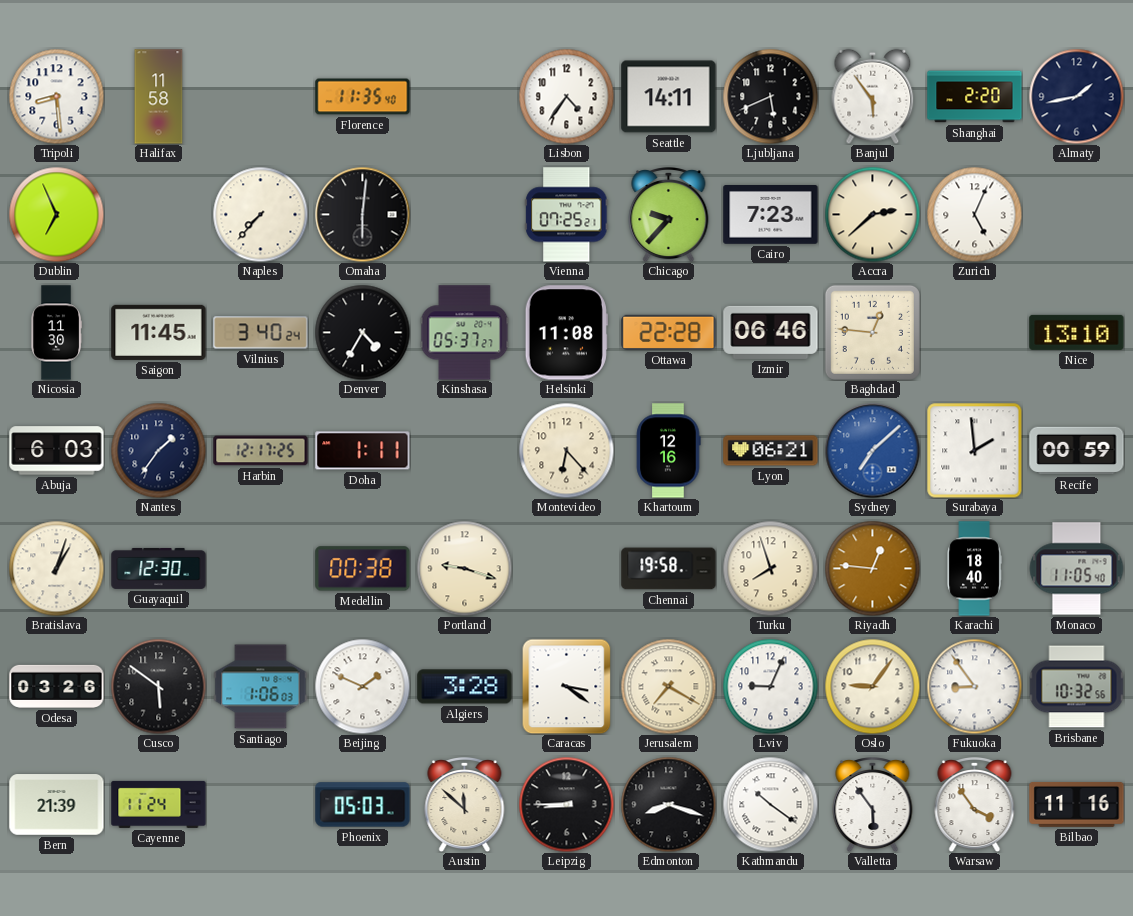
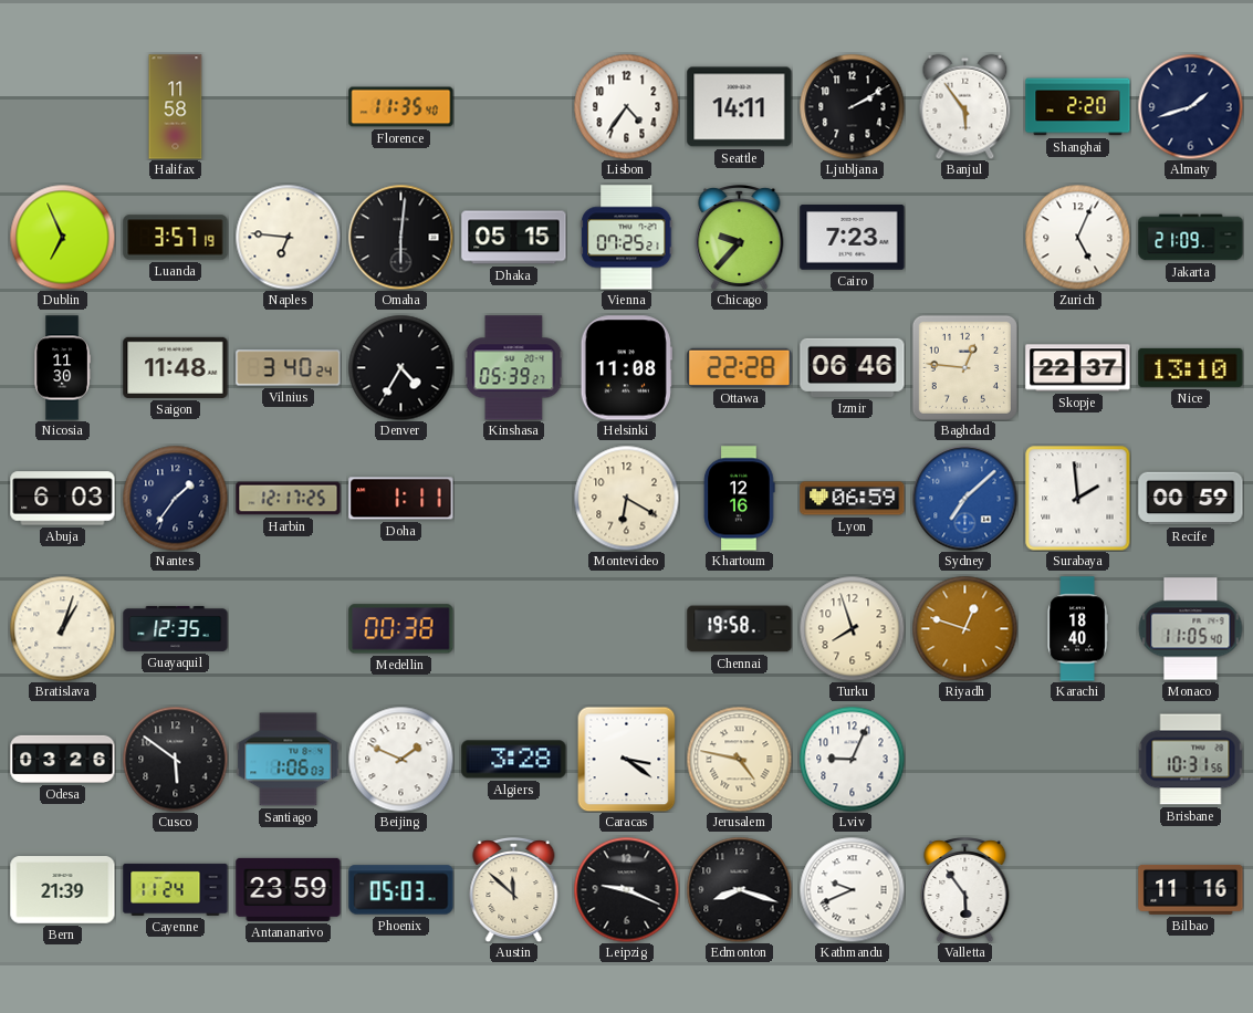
Tripoli: 8:29 -> none (56, 96)
Ljubljana: 5:41 -> 2:10 (852, 106)
Almaty: 1:43 -> 1:42 (1190, 106)
Luanda: none -> 3:57 (176, 238)
Naples: 7:37 -> 6:46 (288, 237)
Dhaka: none -> 05:15 (514, 238)
Accra: 2:38 -> none (872, 214)
Jakarta: none -> 21:09 (1191, 238)
Saigon: 11:45 -> 11:48 (176, 367)
Kinshasa: 05:37 -> 05:39 (514, 368)
Skopje: none -> 22:37 (1078, 368)
Montevideo: 6:23 -> 6:20 (626, 498)
Lyon: 06:21 -> 06:59 (853, 499)
Guayaquil: 12:30 -> 12:35 (176, 628)
Portland: 9:18 -> none (464, 568)
Riyadh: 12:46 -> 12:48 (964, 628)
Jerusalem: 7:20 -> 4:47 (739, 759)
Oslo: 9:06 -> none (872, 686)
Fukuoka: 8:54 -> none (974, 686)
Brisbane: 10:32 -> 10:31 (1190, 760)
Antananarivo: none -> 23:59 (289, 889)
Leipzig: 8:45 -> 9:19 (626, 889)
Kathmandu: 10:21 -> 9:41 (852, 889)
Warsaw: 3:54 -> none (975, 805)
